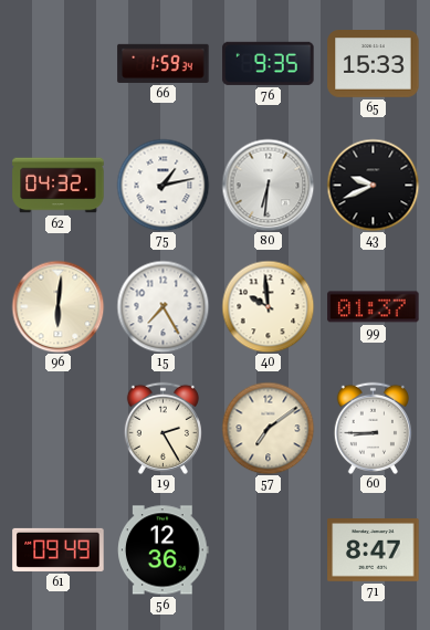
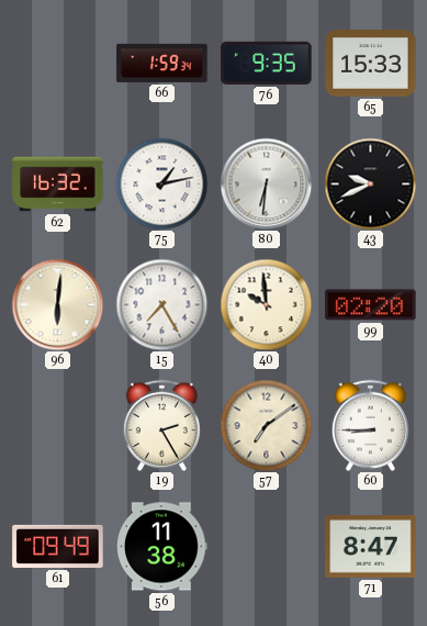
62: 04:32 -> 16:32 (58, 185)
99: 01:37 -> 02:20 (371, 305)
56: 12:36 -> 11:38 (162, 547)
